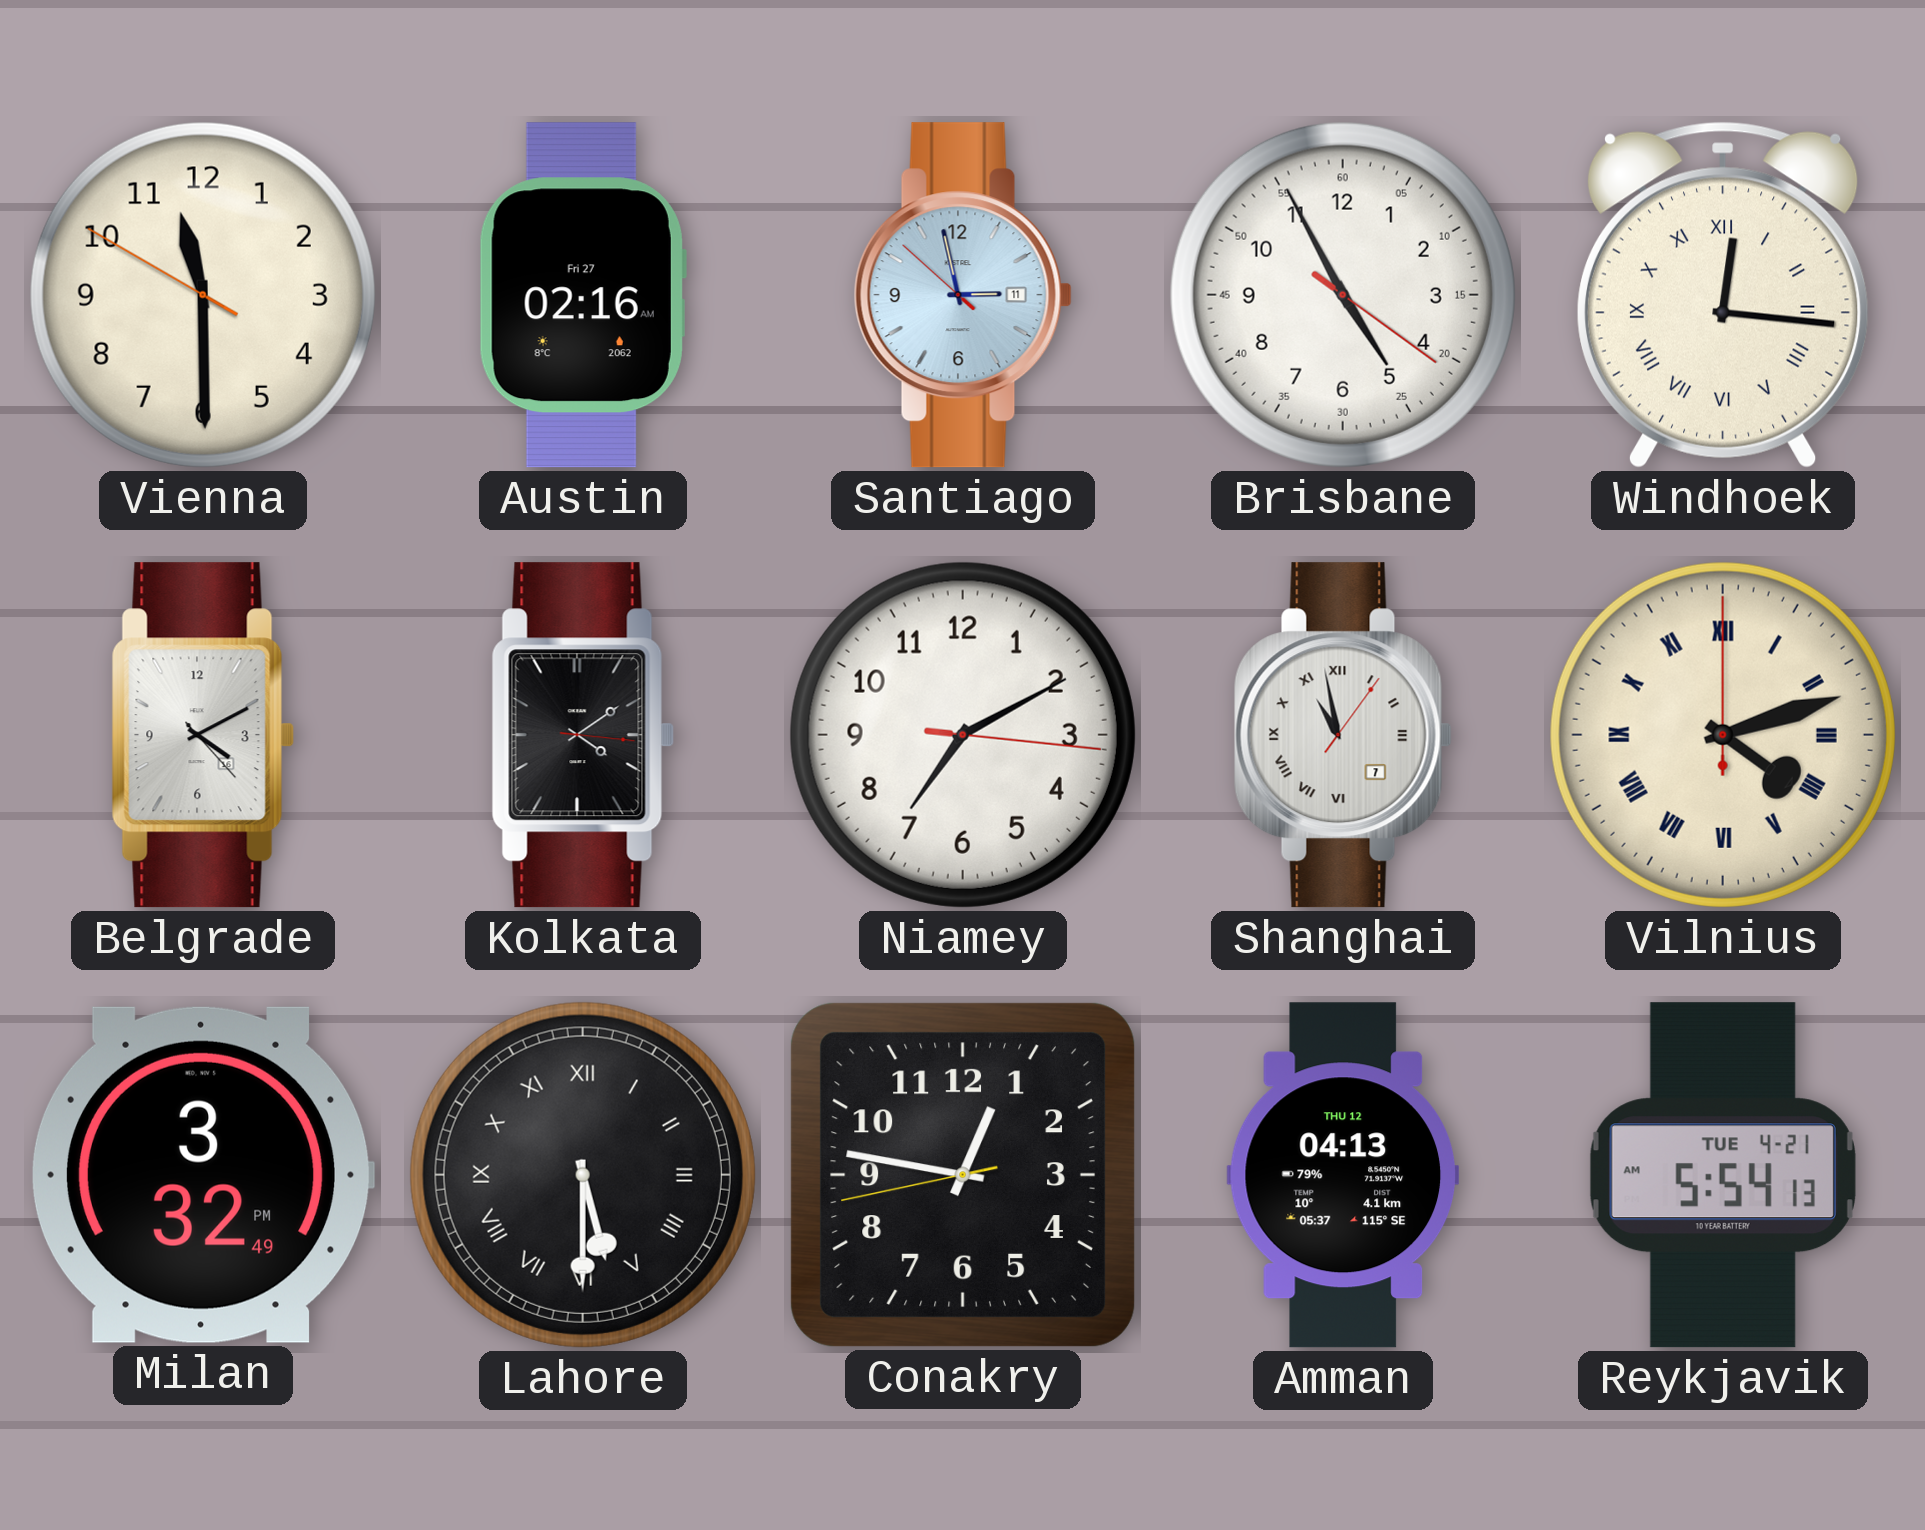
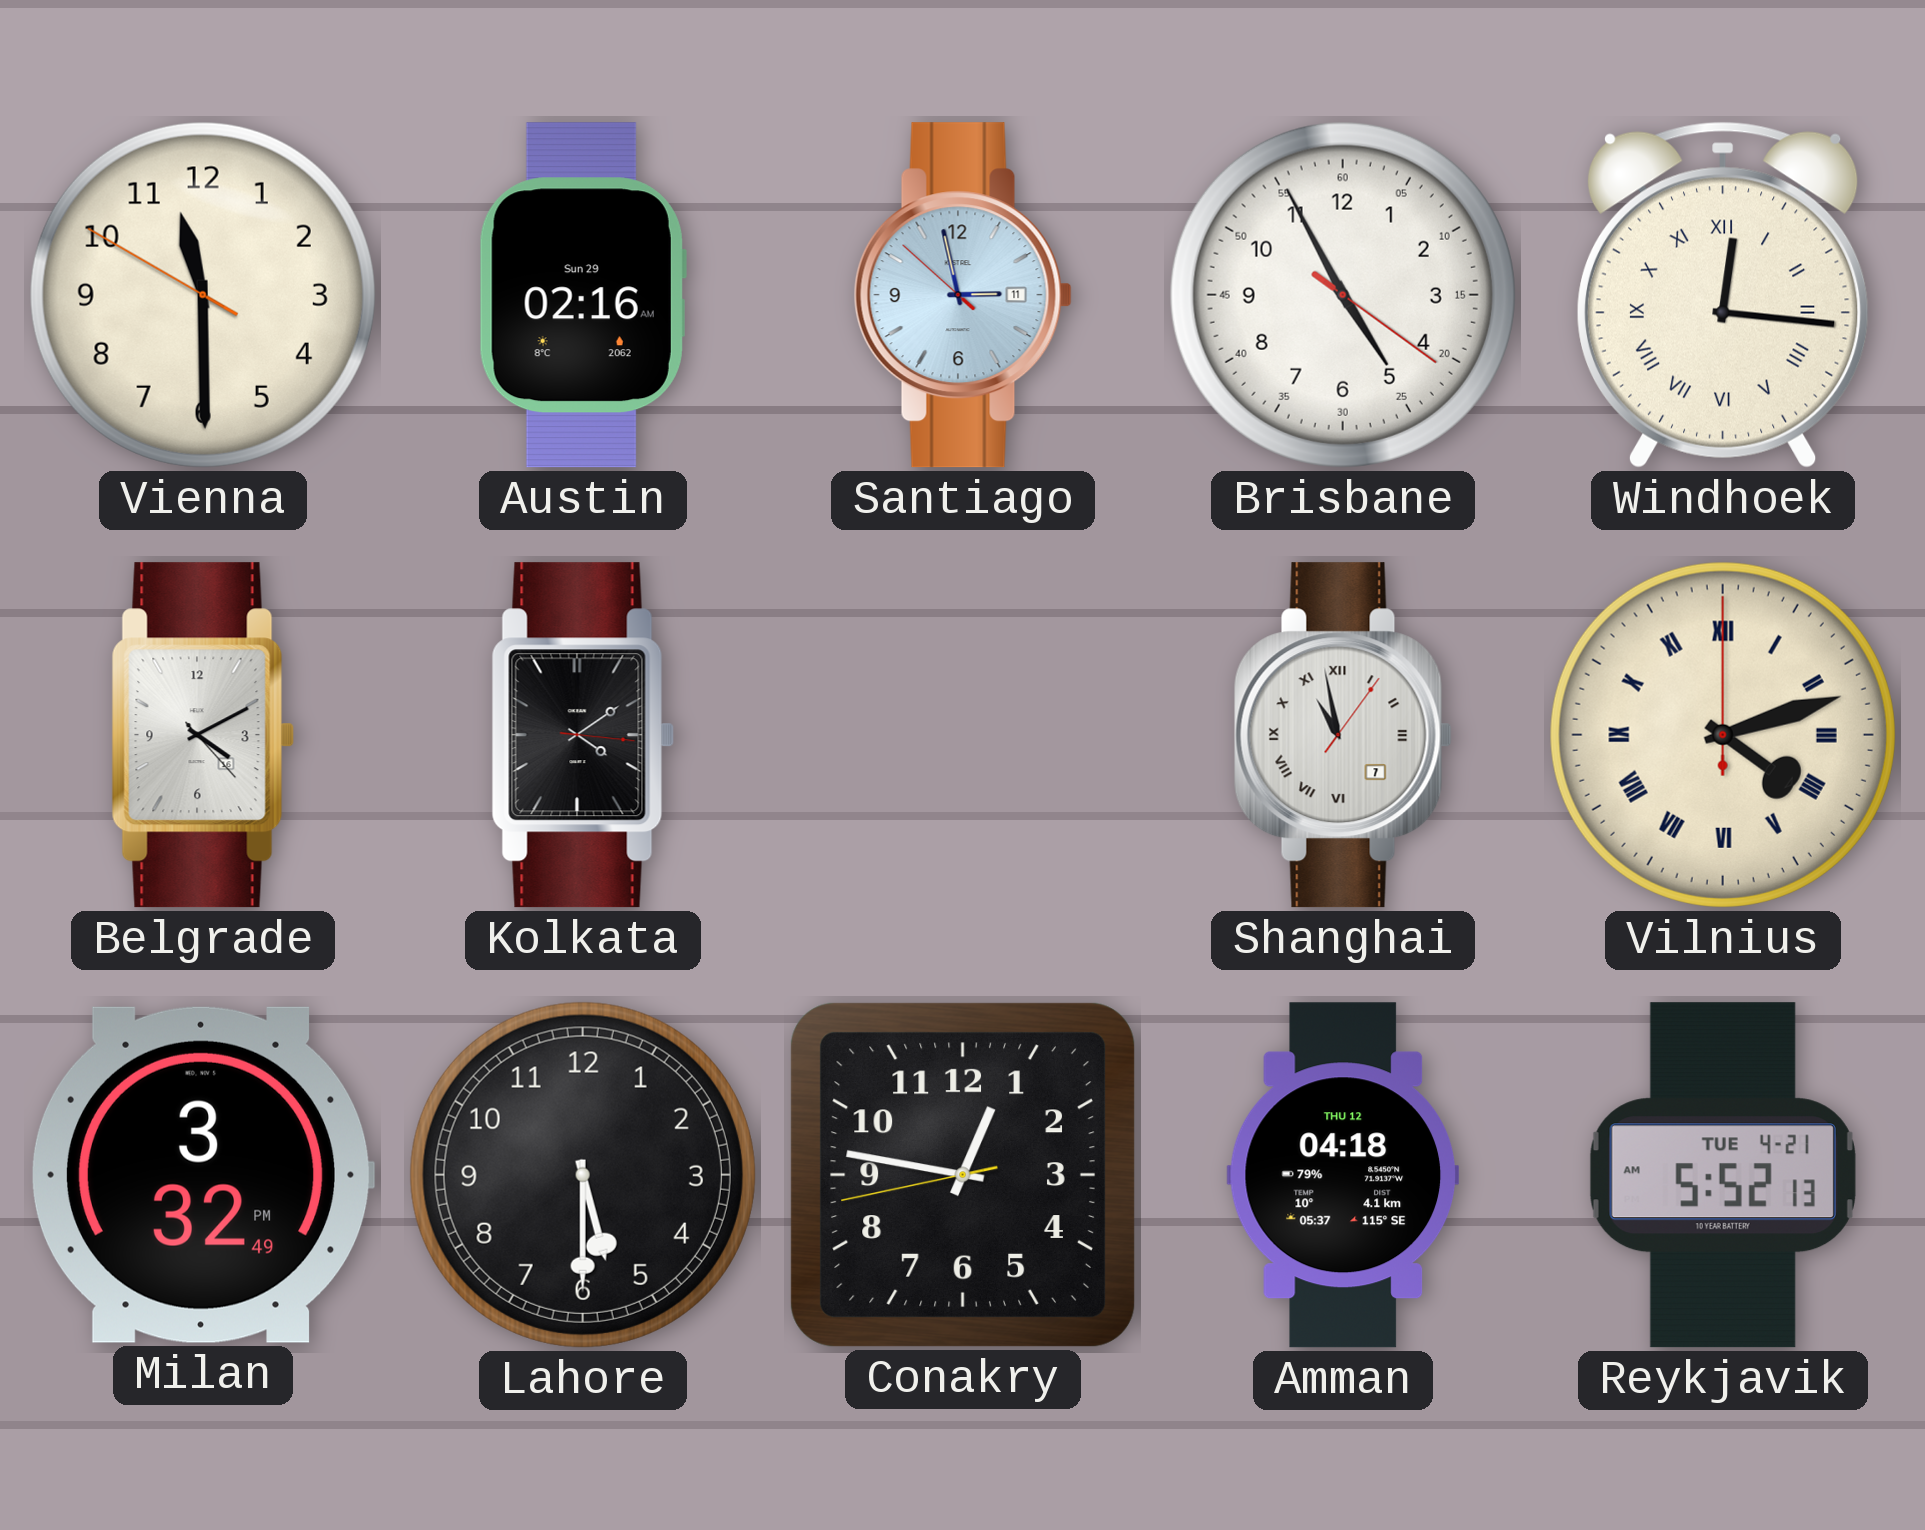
Austin date: Fri 27 -> Sun 29 (583, 295)
Niamey: 7:10 -> none (963, 735)
Lahore numerals: Roman -> Arabic (583, 1175)
Amman: 04:13 -> 04:18 (1342, 1175)
Reykjavik: 5:54 -> 5:52 (1723, 1175)
